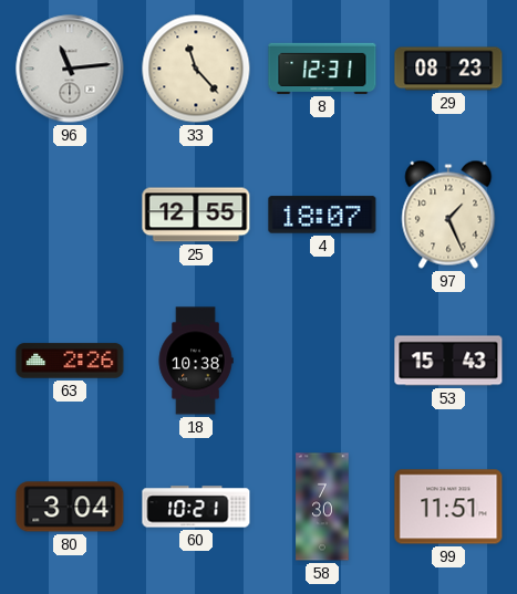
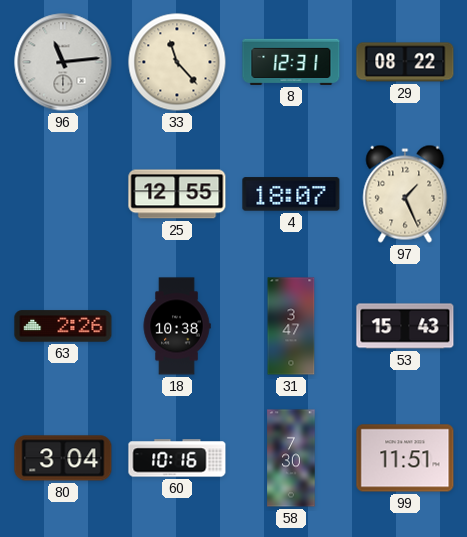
29: 08:23 -> 08:22 (405, 62)
31: none -> 3:47 (291, 326)
60: 10:21 -> 10:16 (177, 458)
